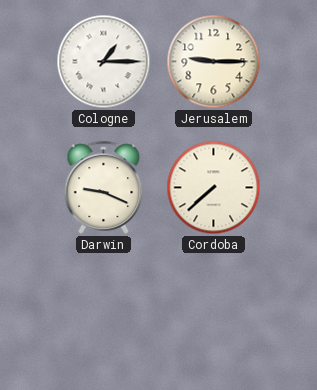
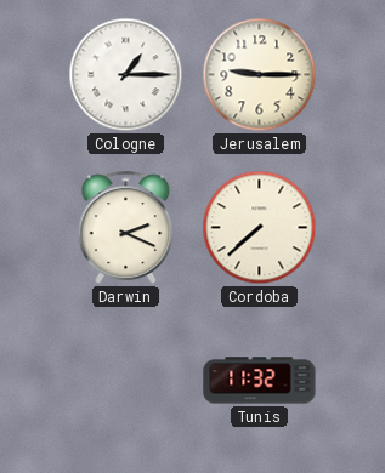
Darwin: 9:19 -> 2:19 (126, 227)
Tunis: none -> 11:32 (260, 381)
